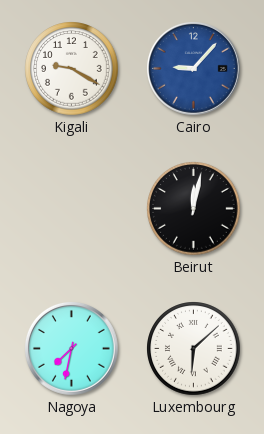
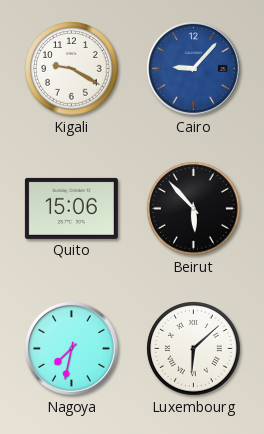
Quito: none -> 15:06 (71, 208)
Beirut: 12:02 -> 5:53 (194, 209)
